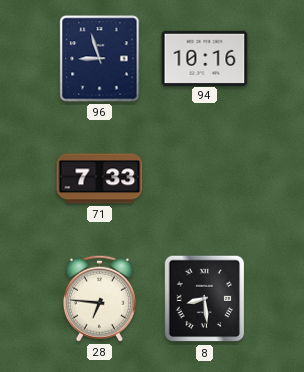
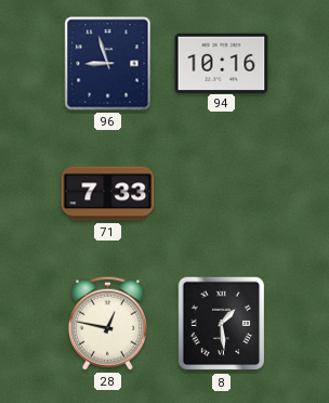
28: 6:46 -> 12:47 (107, 323)
8: 8:29 -> 1:29 (222, 324)
